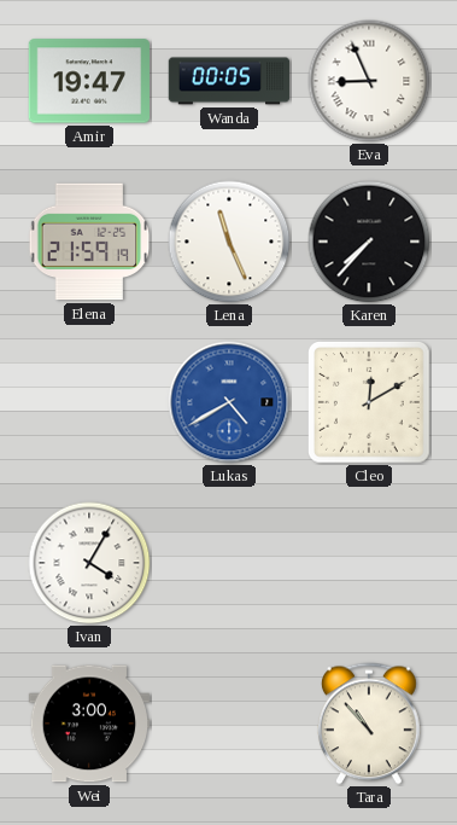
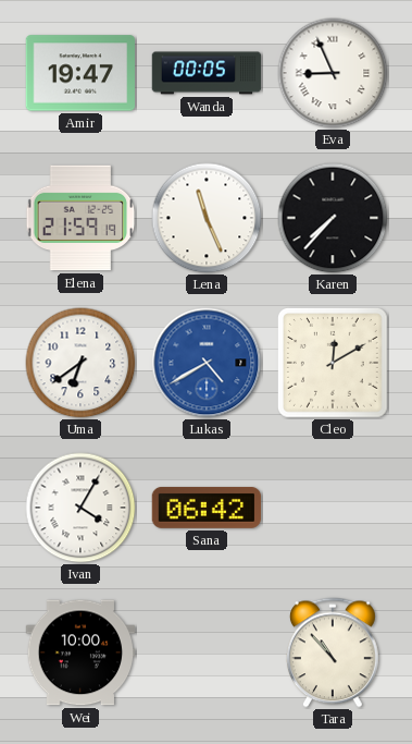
Uma: none -> 6:39 (80, 363)
Sana: none -> 06:42 (207, 508)
Wei: 3:00 -> 10:00 (80, 652)
